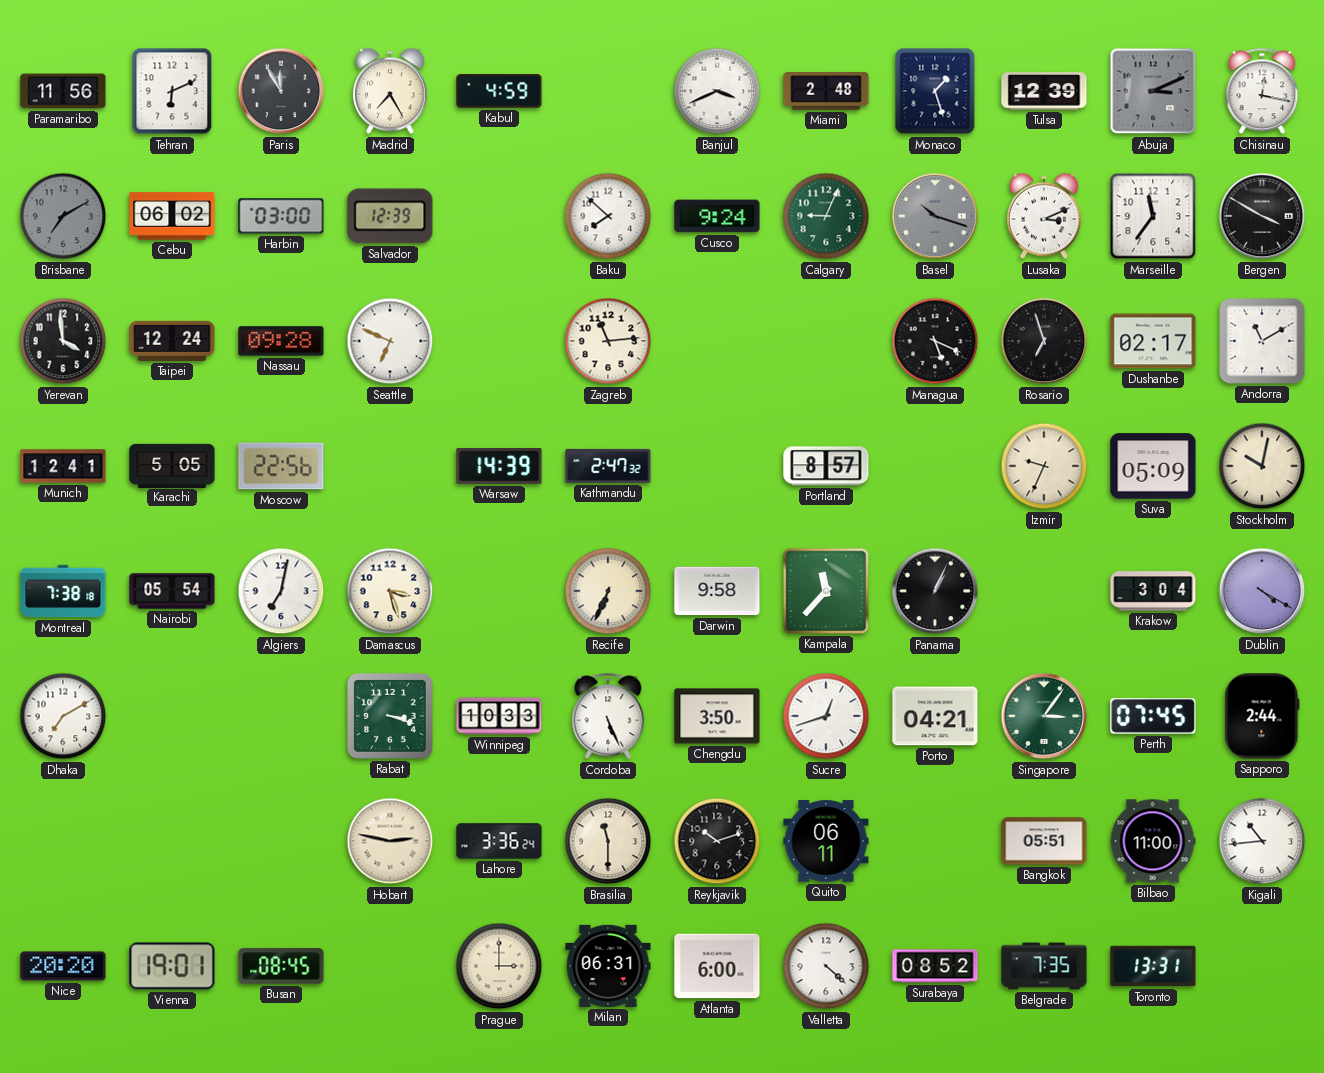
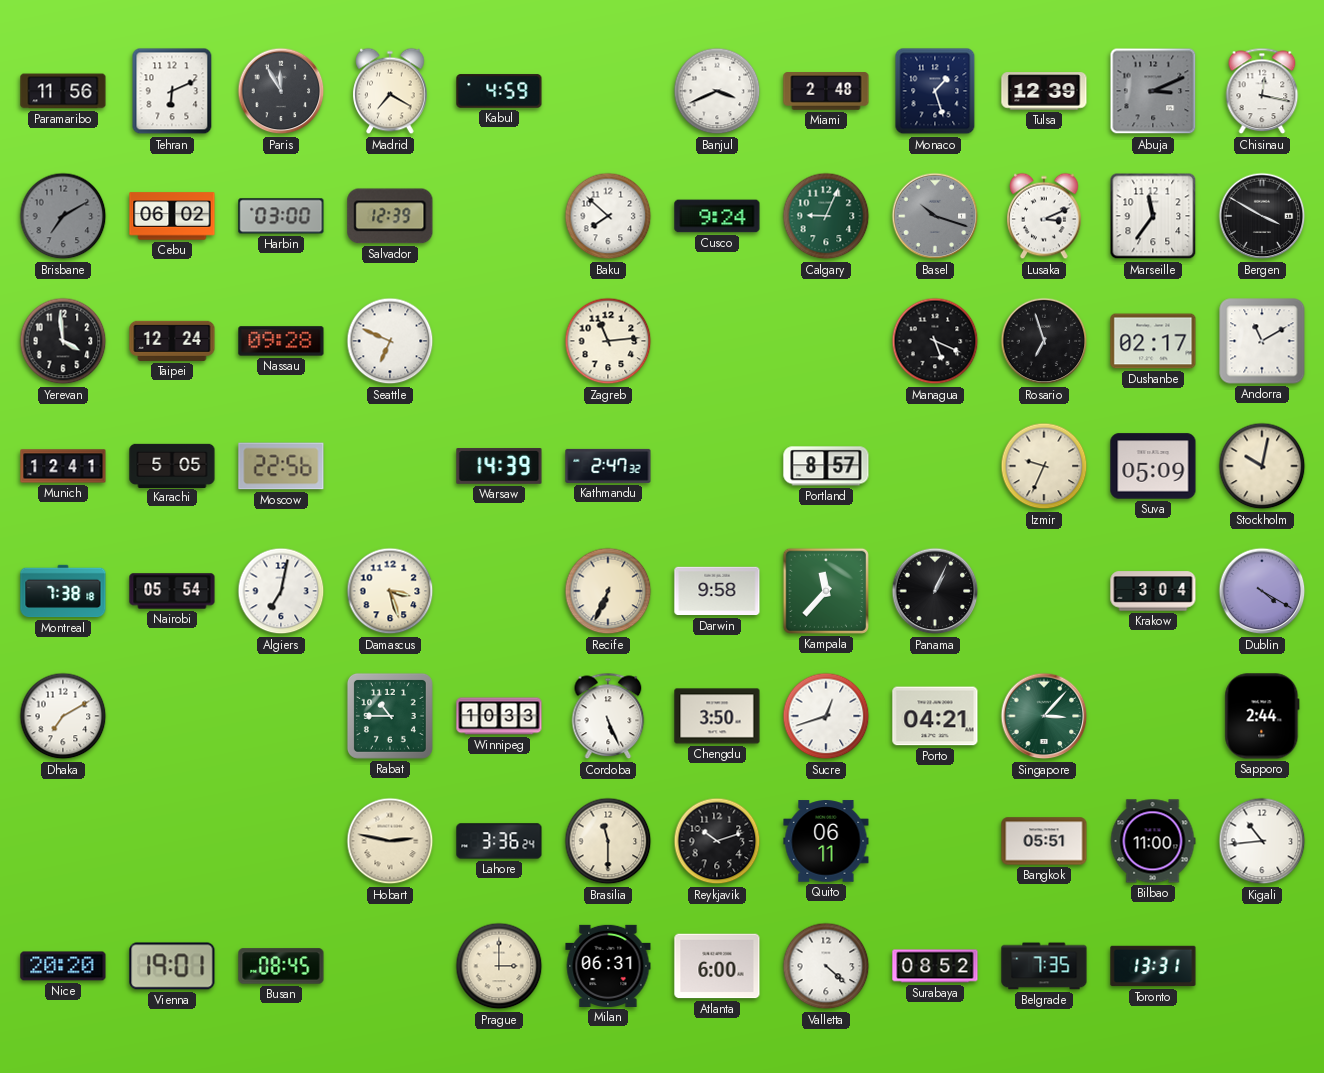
Madrid: 7:25 -> 7:20 (390, 91)
Rabat: 3:18 -> 10:45 (390, 716)
Singapore: 3:06 -> 3:07 (1044, 716)
Perth: 07:45 -> none (1153, 716)
